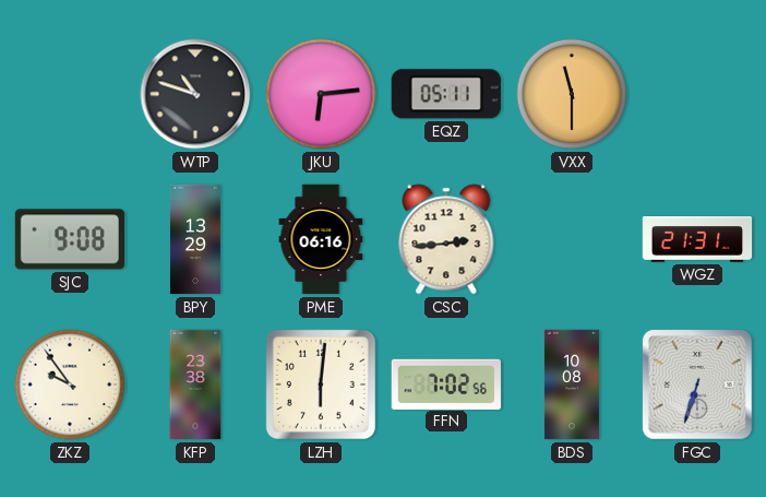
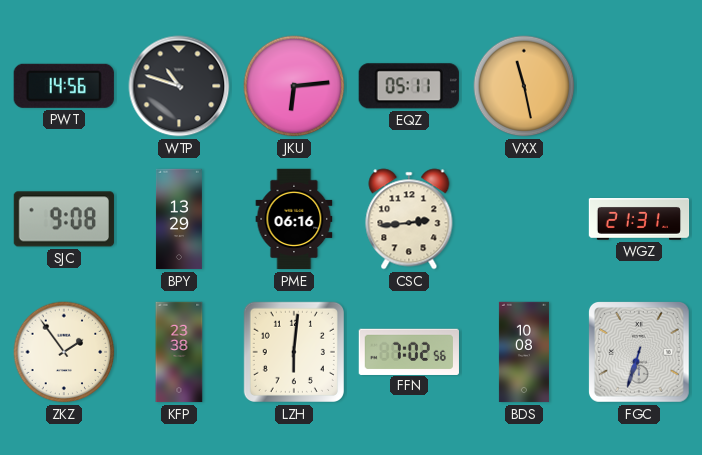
PWT: none -> 14:56 (64, 86)
VXX: 11:30 -> 11:28 (524, 86)
ZKZ: 9:54 -> 1:54 (64, 352)
